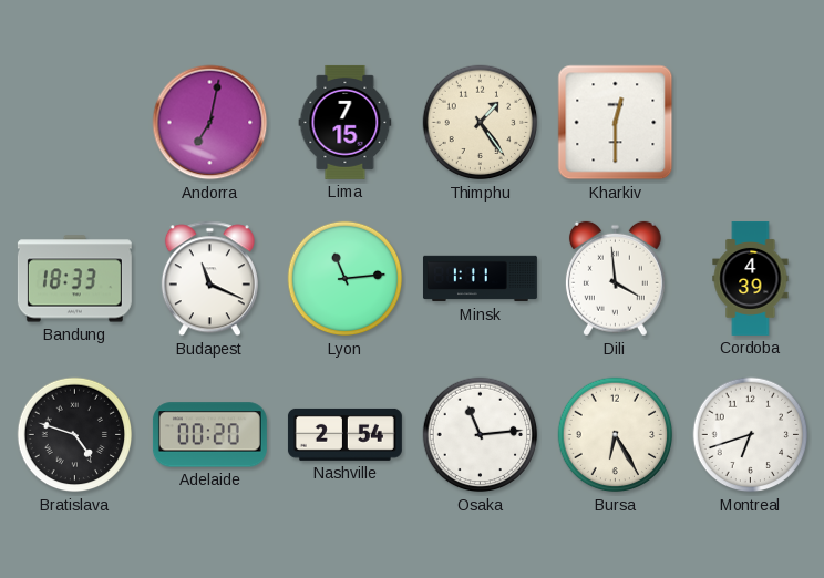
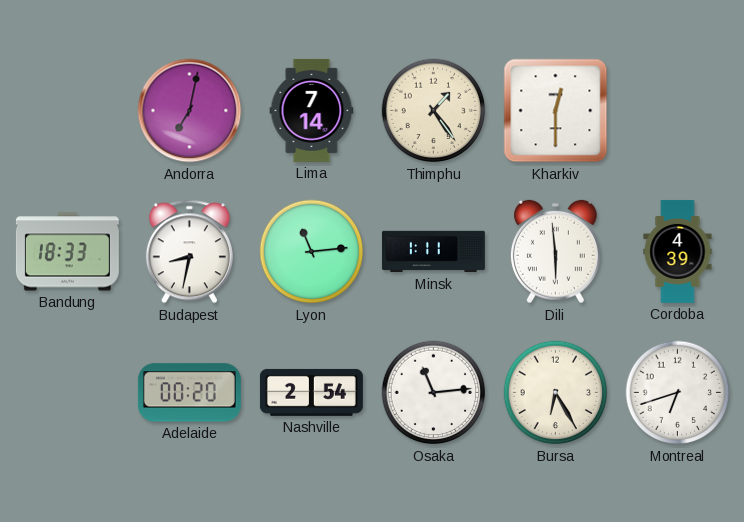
Lima: 7:15 -> 7:14 (312, 110)
Budapest: 11:19 -> 8:32 (189, 252)
Dili: 3:59 -> 5:59 (555, 252)
Bratislava: 4:48 -> none (75, 435)
